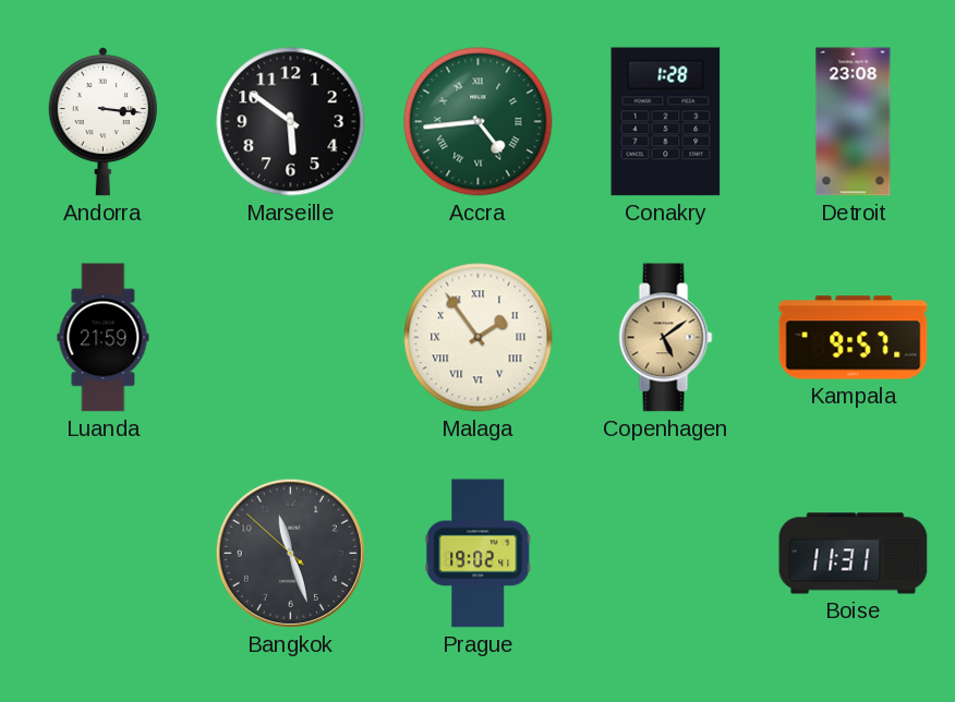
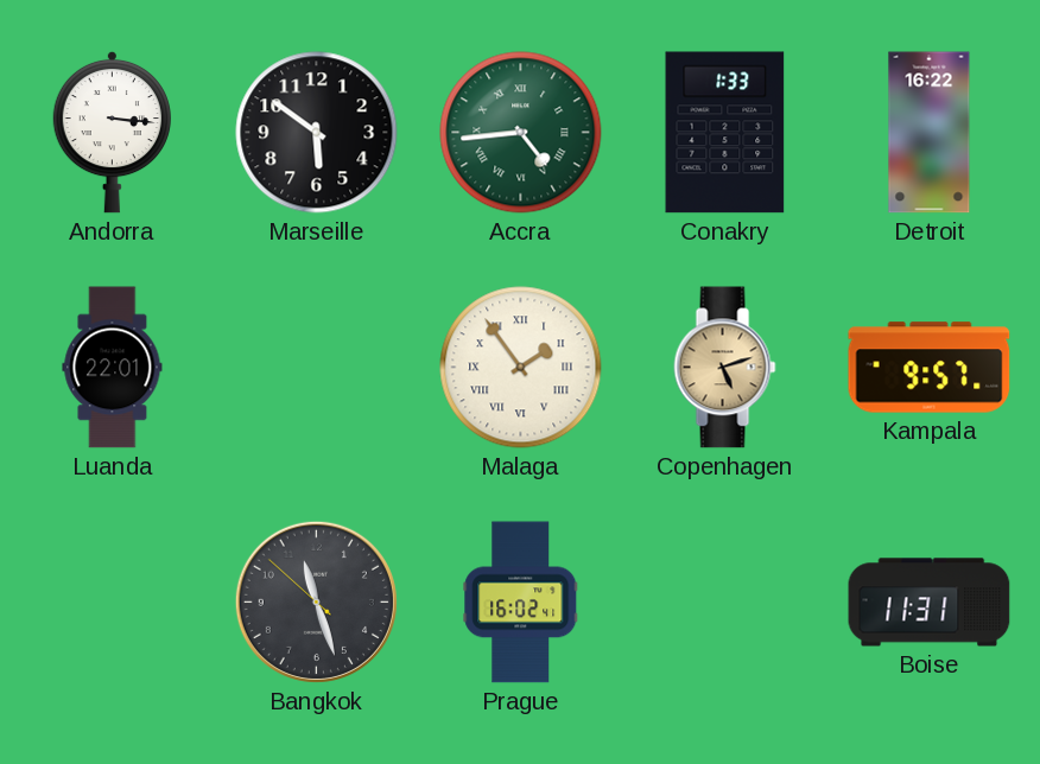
Conakry: 1:28 -> 1:33 (725, 133)
Detroit: 23:08 -> 16:22 (930, 133)
Luanda: 21:59 -> 22:01 (113, 368)
Copenhagen: 5:09 -> 5:12 (725, 368)
Prague: 19:02 -> 16:02 (521, 603)
